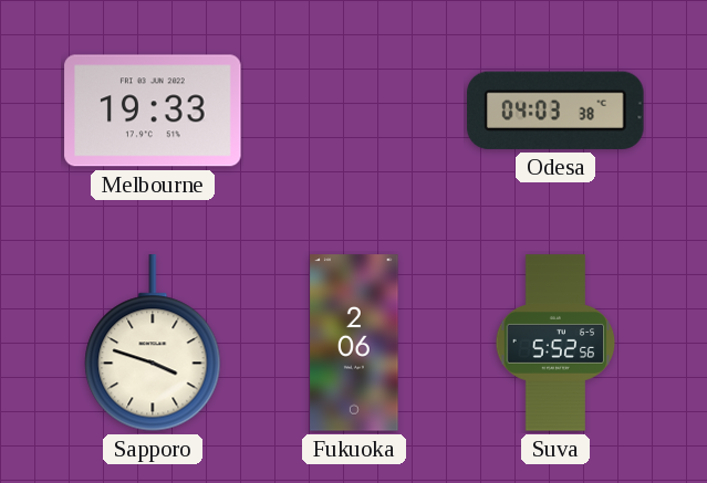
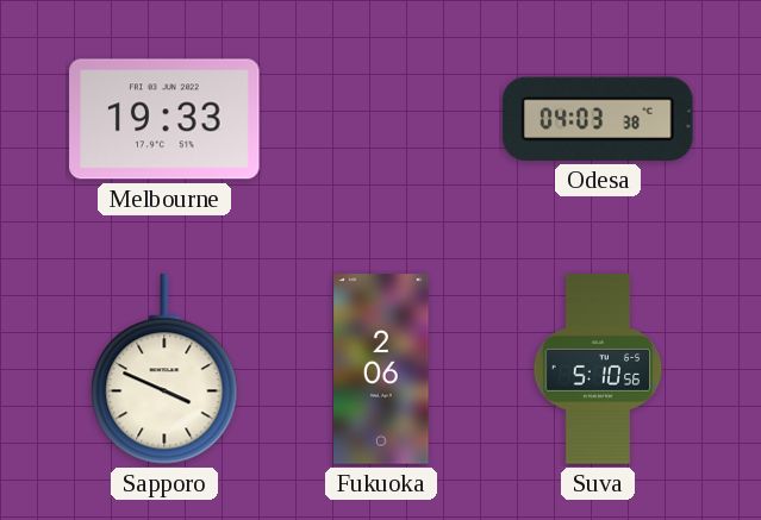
Sapporo: 3:48 -> 3:49 (164, 370)
Suva: 5:52 -> 5:10 (598, 369)
